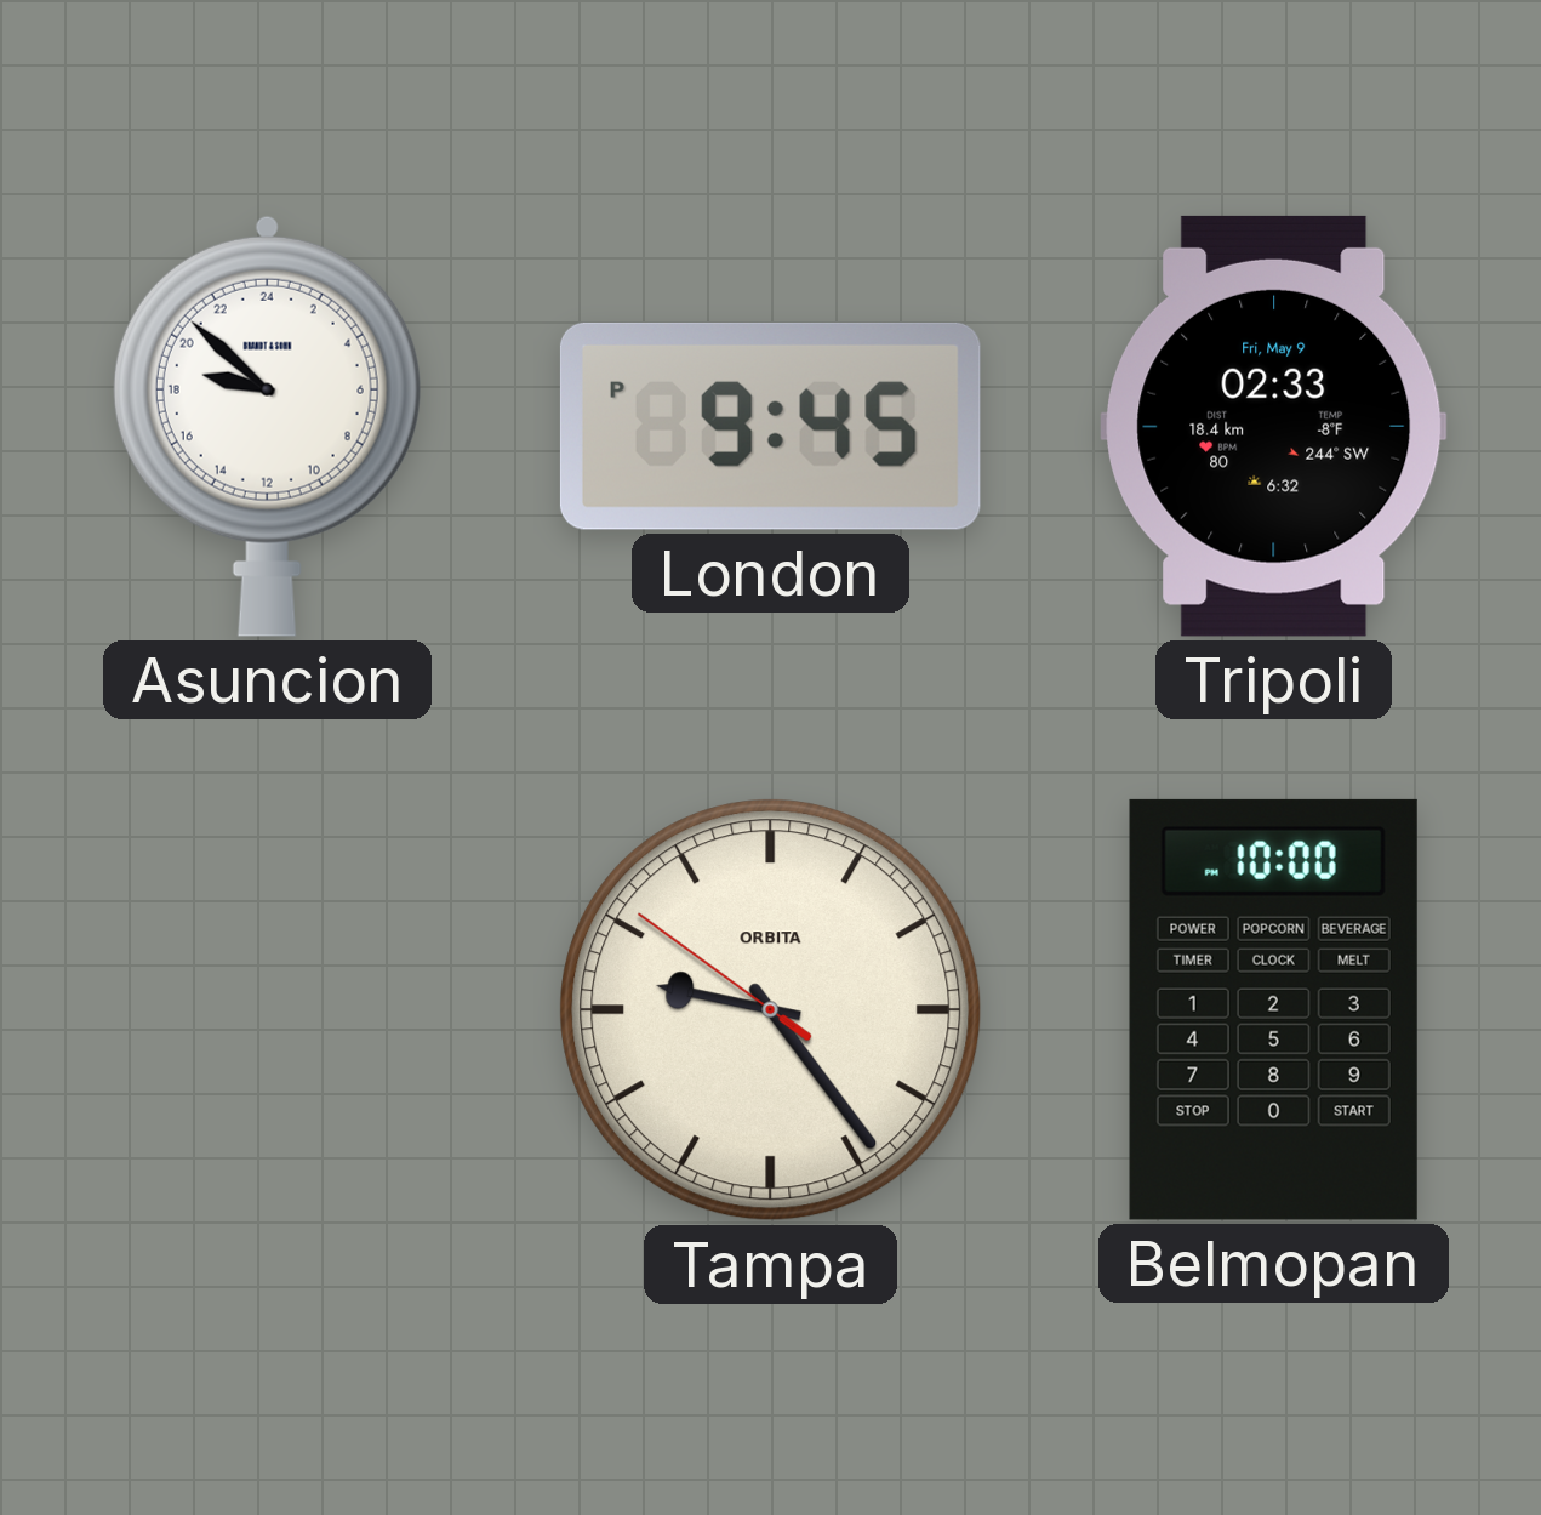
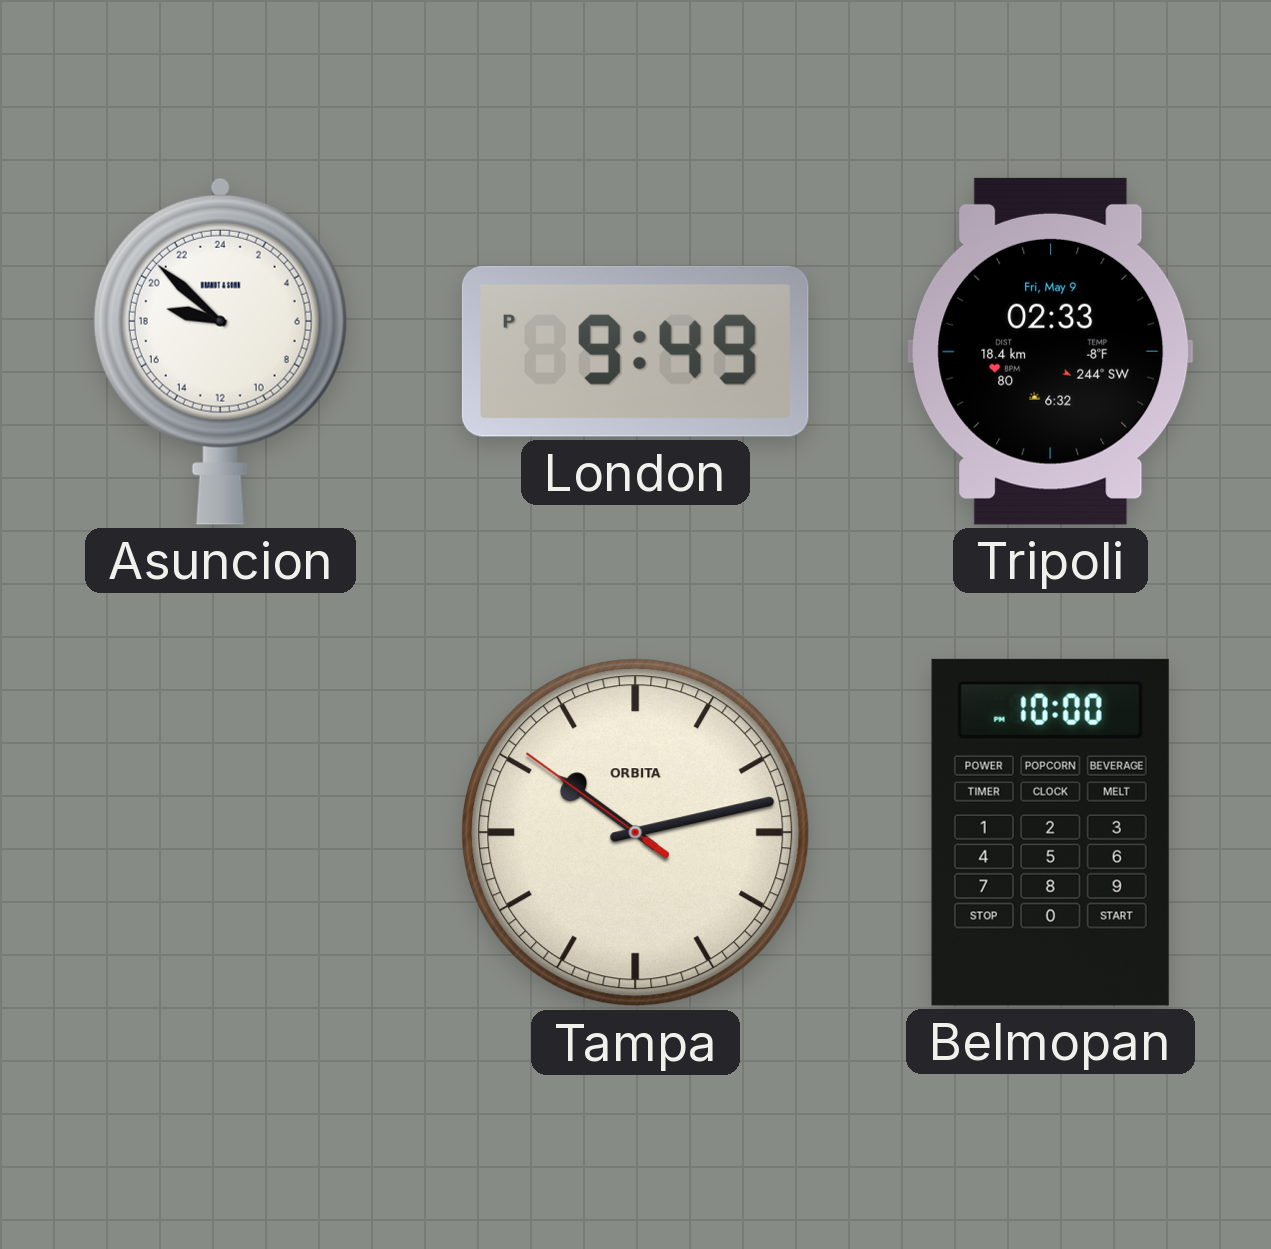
London: 9:45 -> 9:49 (635, 351)
Tampa: 9:23 -> 10:12 (636, 833)
